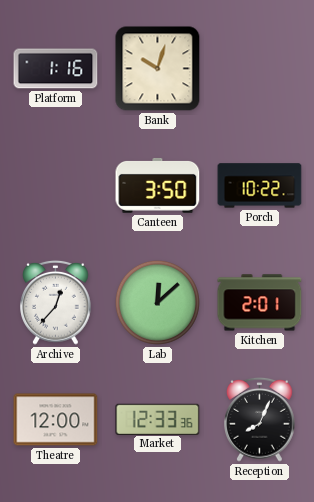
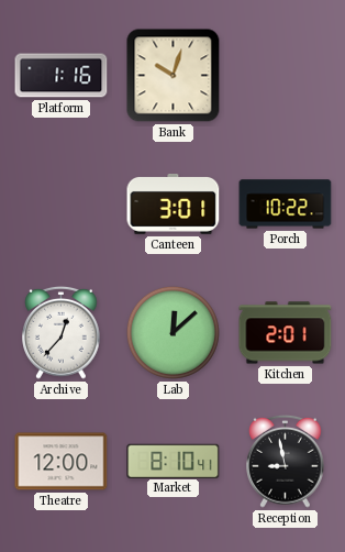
Canteen: 3:50 -> 3:01 (174, 205)
Market: 12:33 -> 8:10 (174, 461)
Reception: 8:04 -> 8:58 (286, 461)
